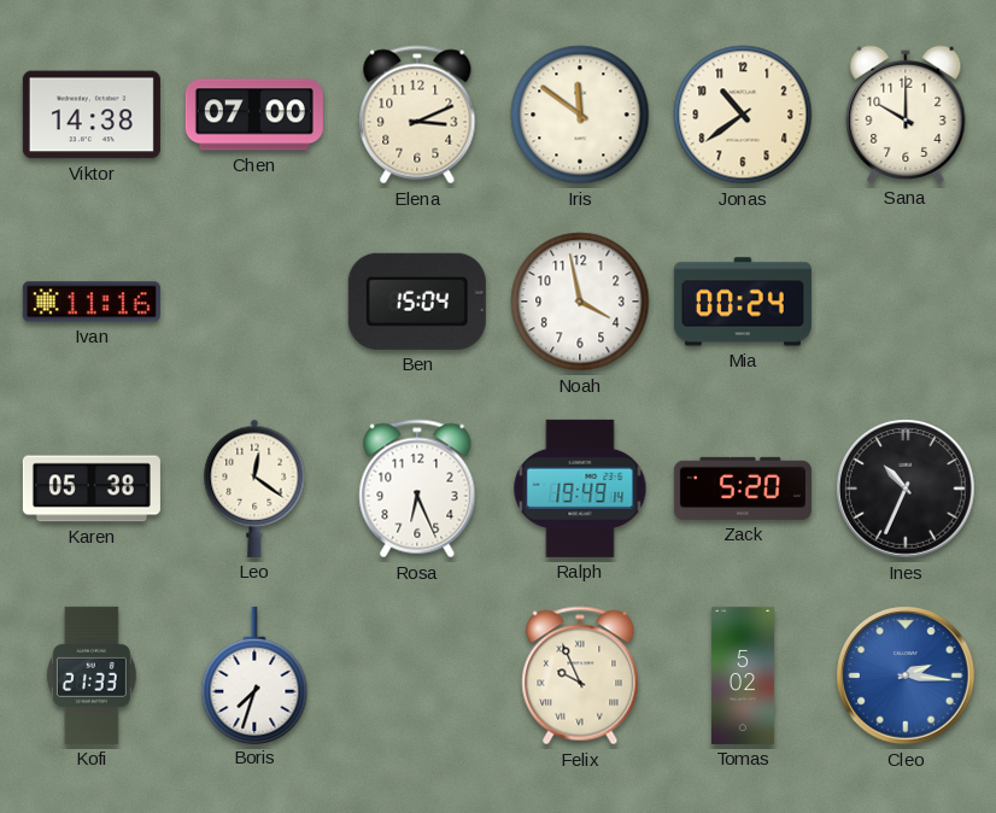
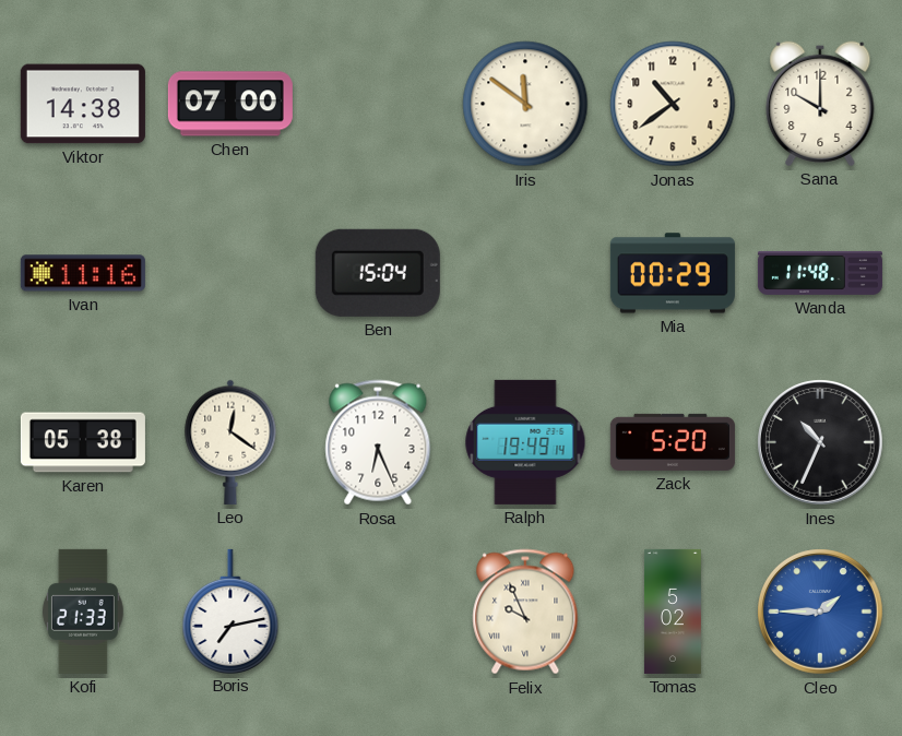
Elena: 3:11 -> none (417, 115)
Noah: 3:58 -> none (580, 302)
Mia: 00:24 -> 00:29 (673, 273)
Wanda: none -> 11:48 (820, 273)
Boris: 7:33 -> 7:13 (230, 610)
Cleo: 2:16 -> 1:45 (820, 612)
